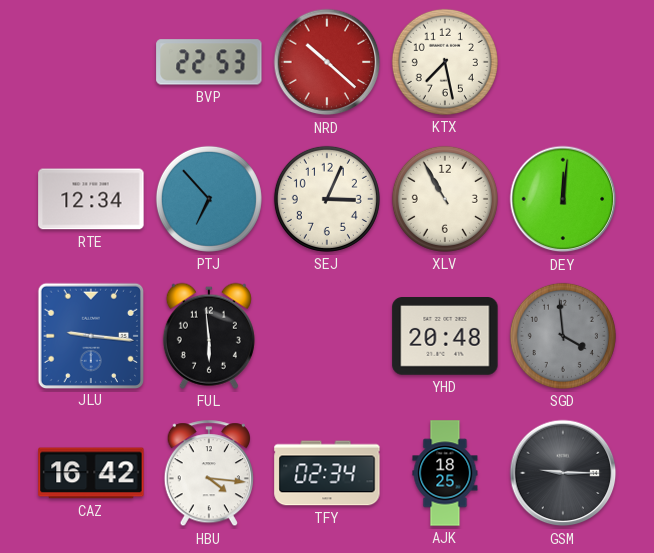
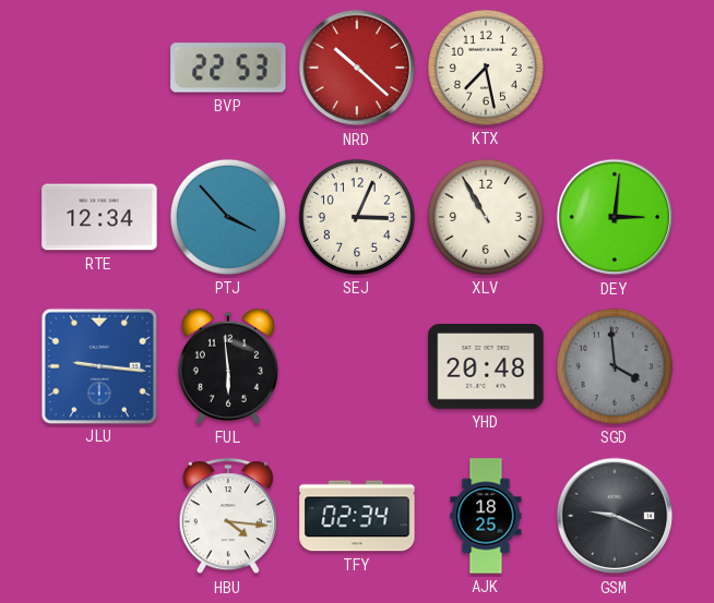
PTJ: 6:53 -> 3:53 (228, 217)
DEY: 12:01 -> 3:01 (615, 217)
CAZ: 16:42 -> none (91, 473)
GSM: 9:15 -> 9:19 (615, 516)
